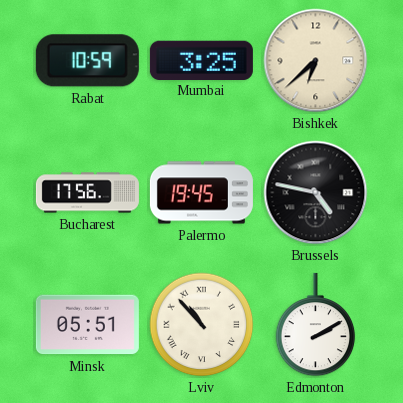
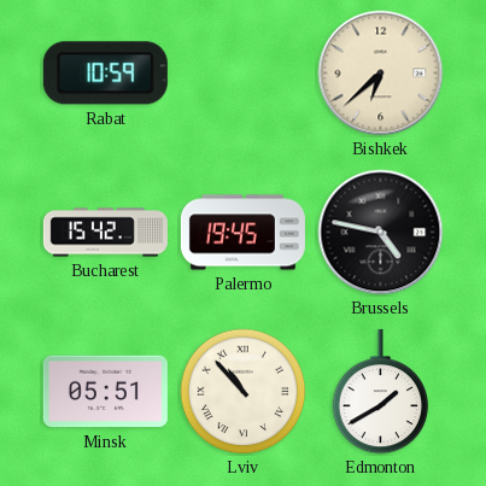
Mumbai: 3:25 -> none (201, 60)
Bucharest: 17:56 -> 15:42 (105, 233)
Edmonton: 2:10 -> 1:40 (381, 392)
